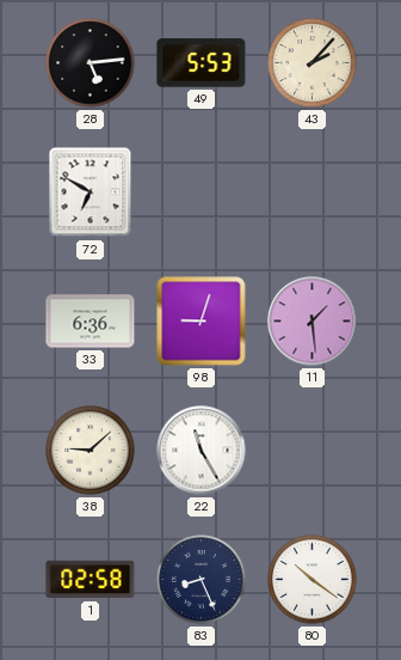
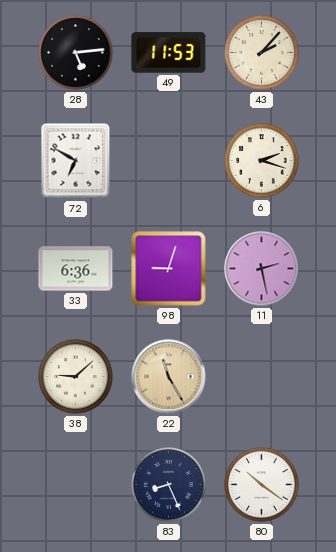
49: 5:53 -> 11:53 (169, 53)
6: none -> 2:18 (262, 161)
11: 1:29 -> 2:28 (262, 269)
22 dial: white -> champagne (169, 377)
1: 02:58 -> none (91, 580)
